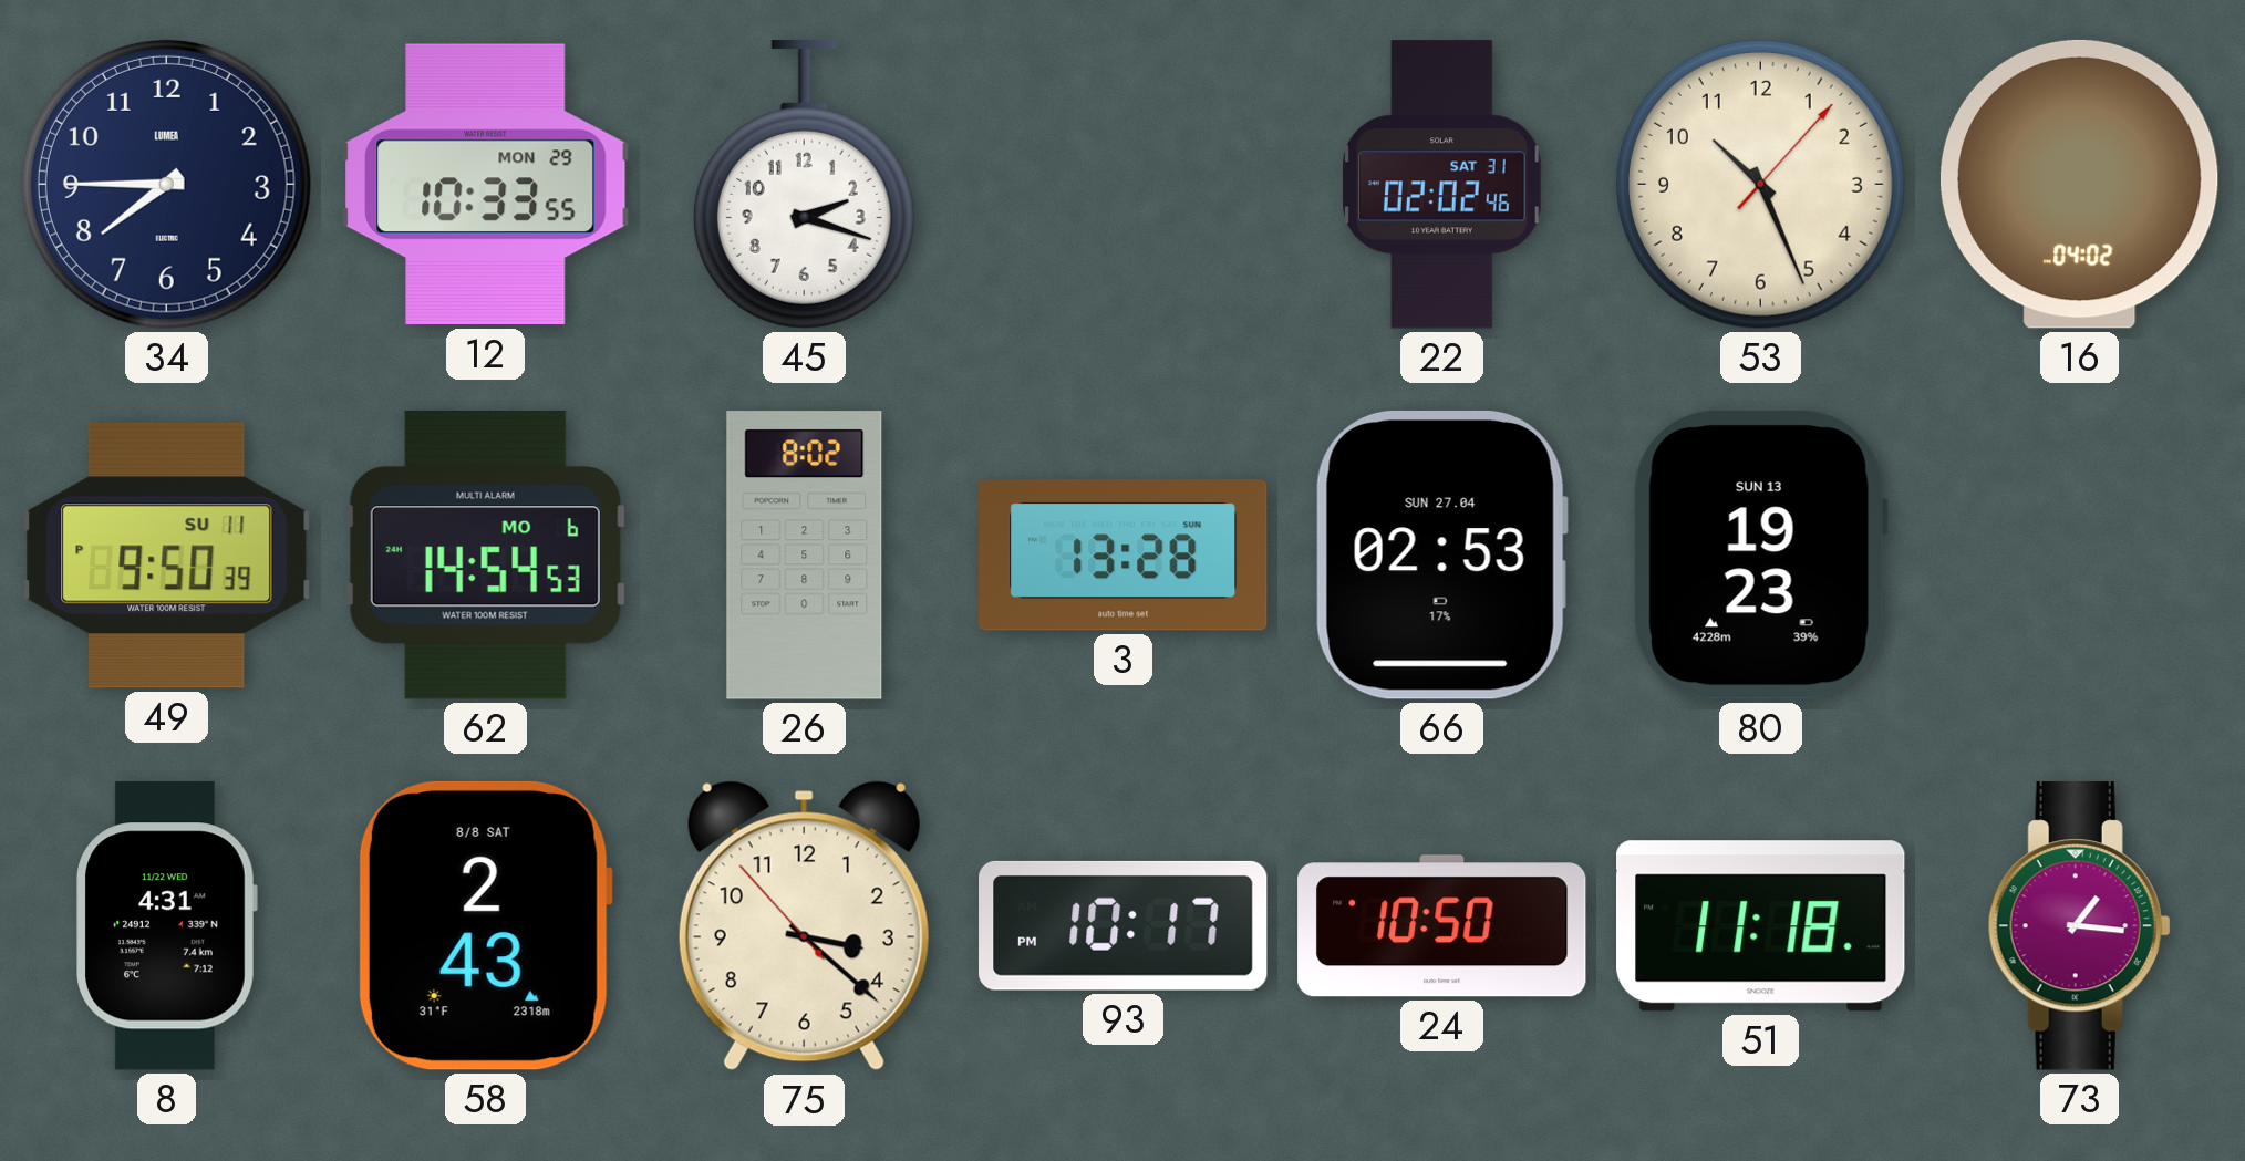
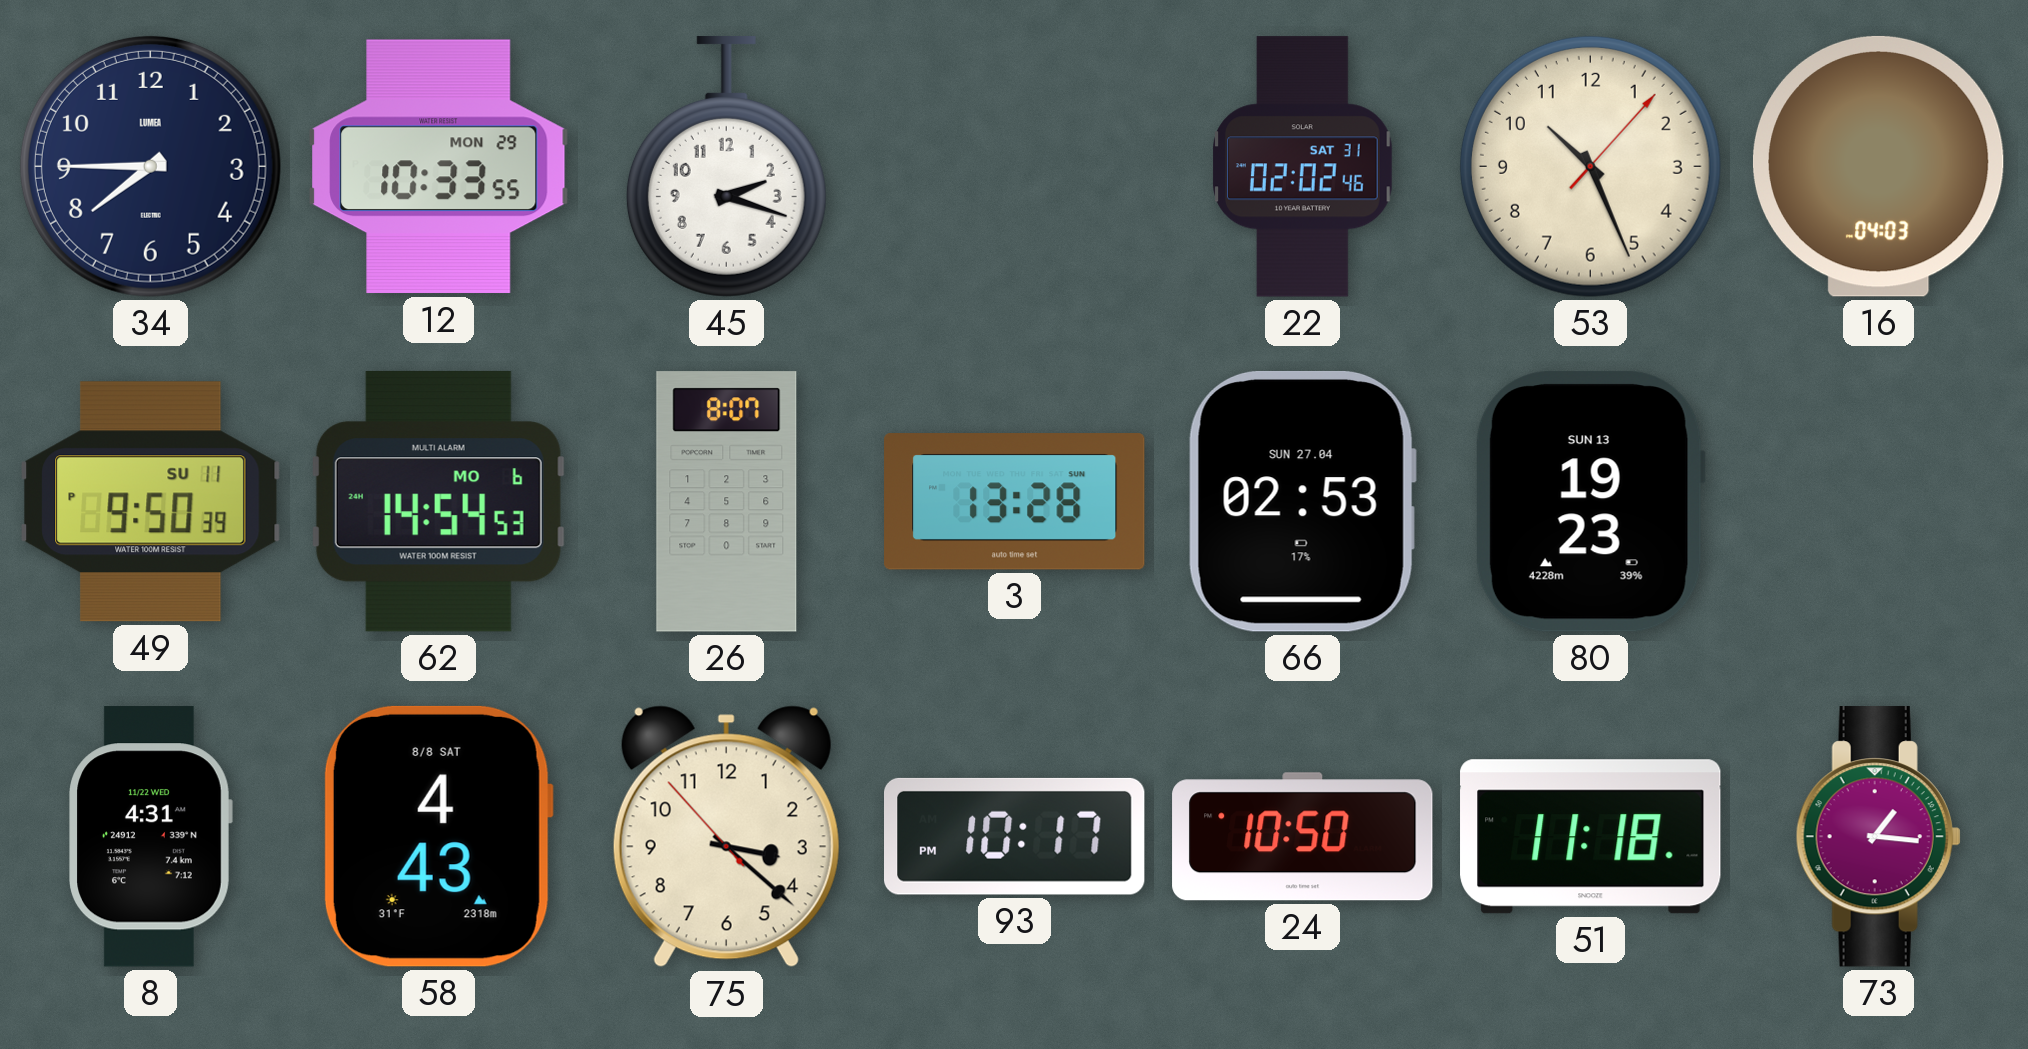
16: 04:02 -> 04:03 (1878, 166)
26: 8:02 -> 8:07 (727, 502)
58: 2:43 -> 4:43 (438, 836)
